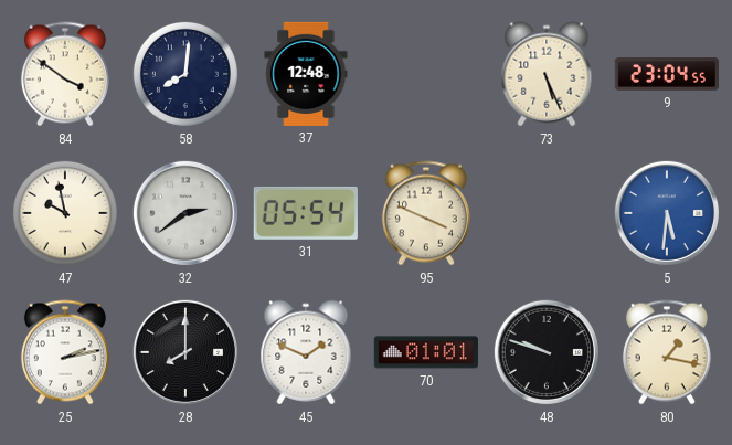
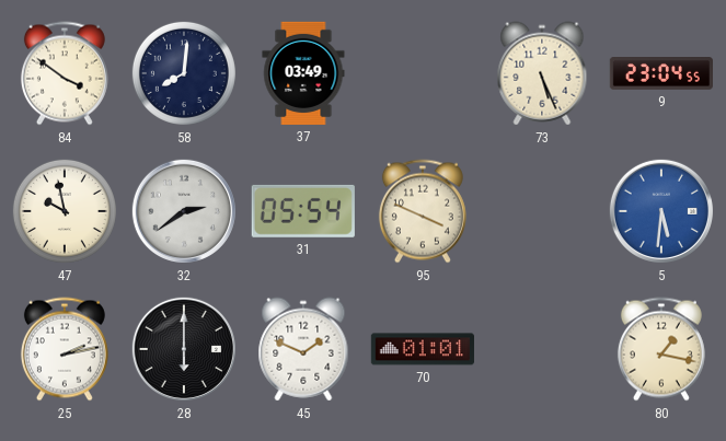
37: 12:48 -> 03:49 (303, 73)
28: 8:00 -> 6:00 (184, 349)
48: 9:48 -> none (547, 352)
